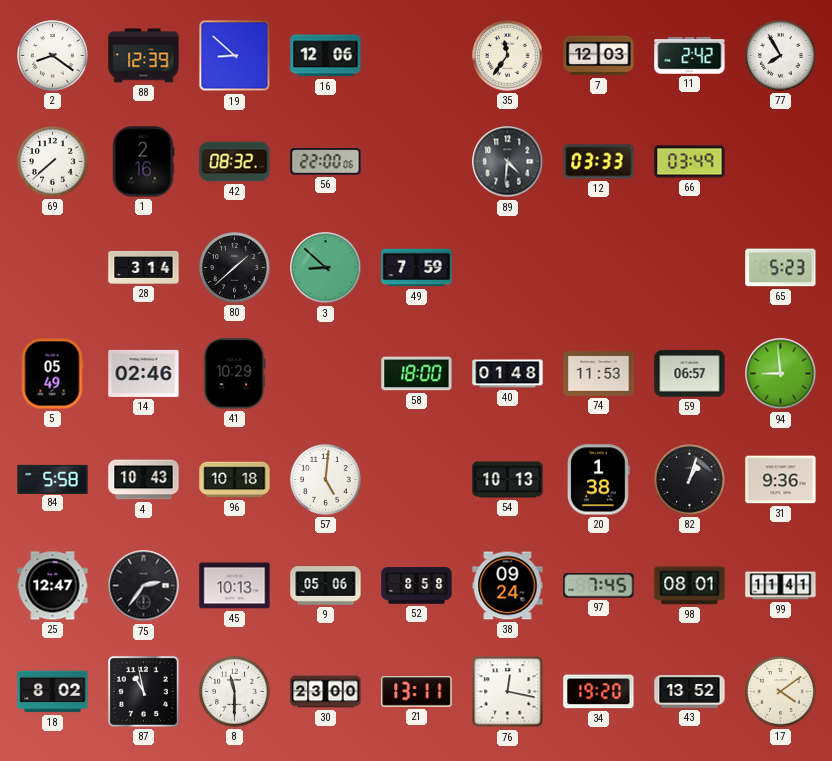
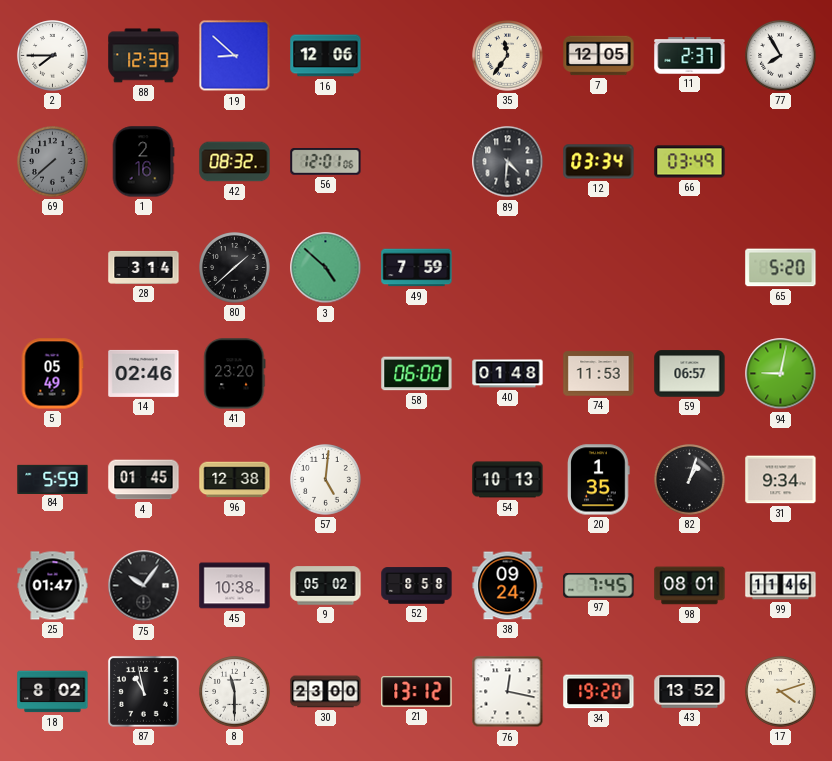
2: 8:21 -> 7:45 (53, 56)
7: 12:03 -> 12:05 (599, 56)
11: 2:42 -> 2:37 (690, 56)
69 dial: white -> grey (53, 162)
56: 22:00 -> 12:01 (326, 162)
12: 03:33 -> 03:34 (599, 162)
3: 8:52 -> 4:52 (326, 268)
65: 5:23 -> 5:20 (781, 268)
41: 10:29 -> 23:20 (235, 374)
58: 18:00 -> 06:00 (417, 374)
94: 8:59 -> 9:02 (781, 374)
84: 5:58 -> 5:59 (53, 479)
4: 10:43 -> 01:45 (144, 480)
96: 10:18 -> 12:38 (235, 480)
20: 1:38 -> 1:35 (599, 480)
31: 9:36 -> 9:34 (781, 480)
25: 12:47 -> 01:47 (53, 586)
75: 2:36 -> 10:06 (144, 586)
45: 10:13 -> 10:38 (235, 586)
9: 05:06 -> 05:02 (326, 586)
99: 11:41 -> 11:46 (781, 586)
21: 13:11 -> 13:12 (417, 692)
17: 4:09 -> 4:12 (781, 692)
